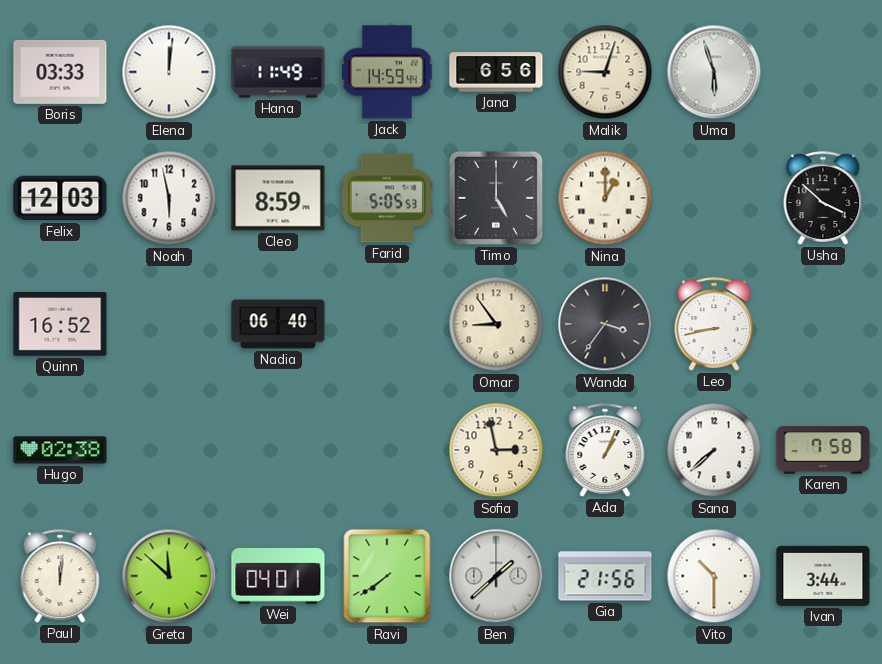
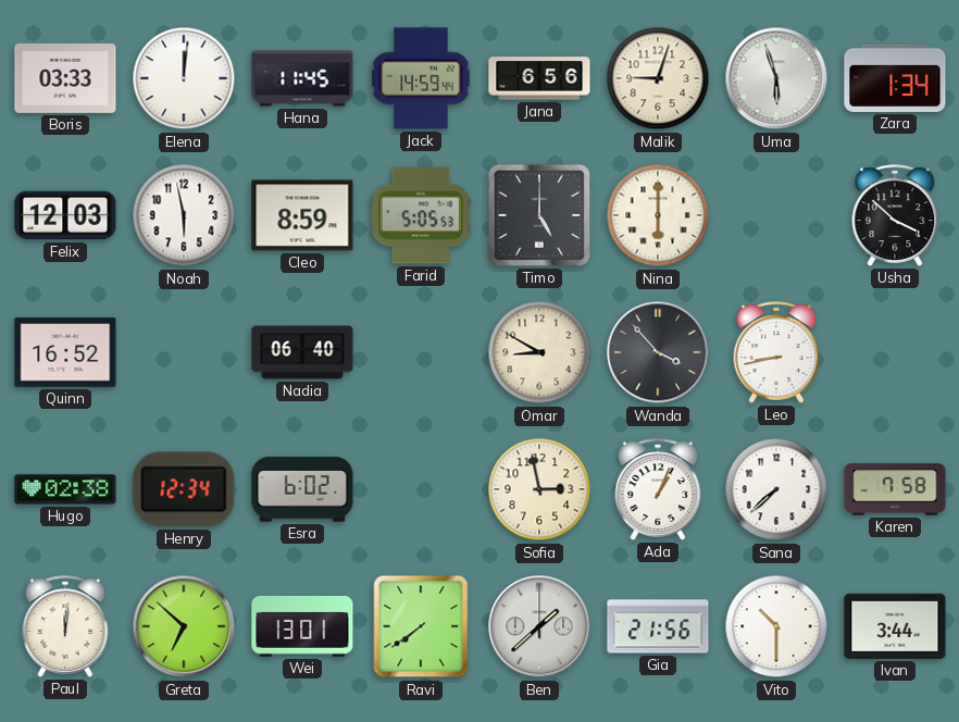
Hana: 11:49 -> 11:45 (302, 78)
Zara: none -> 1:34 (895, 78)
Nina: 1:00 -> 6:00 (658, 215)
Omar: 8:54 -> 8:50 (539, 352)
Wanda: 3:36 -> 3:53 (658, 352)
Henry: none -> 12:34 (184, 489)
Esra: none -> 6:02 (302, 489)
Greta: 11:52 -> 6:52 (184, 626)
Wei: 04:01 -> 13:01 (302, 626)
